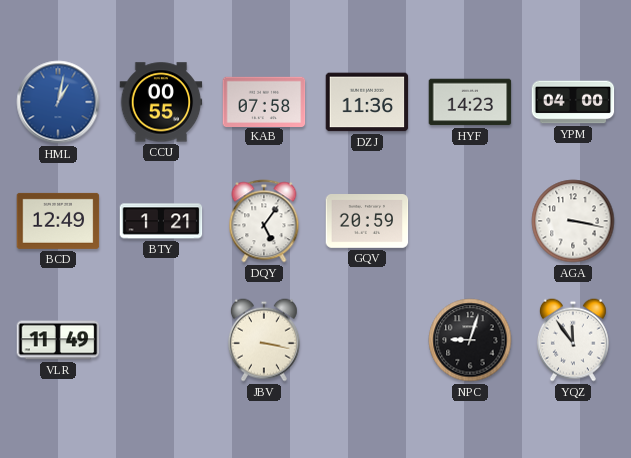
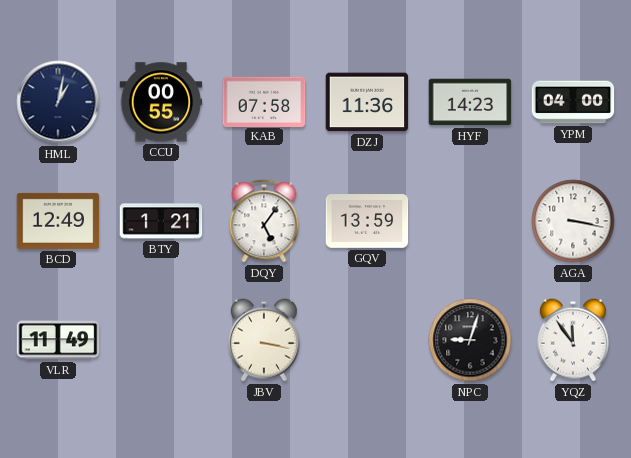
HML dial: blue -> navy (58, 102)
GQV: 20:59 -> 13:59 (367, 222)
